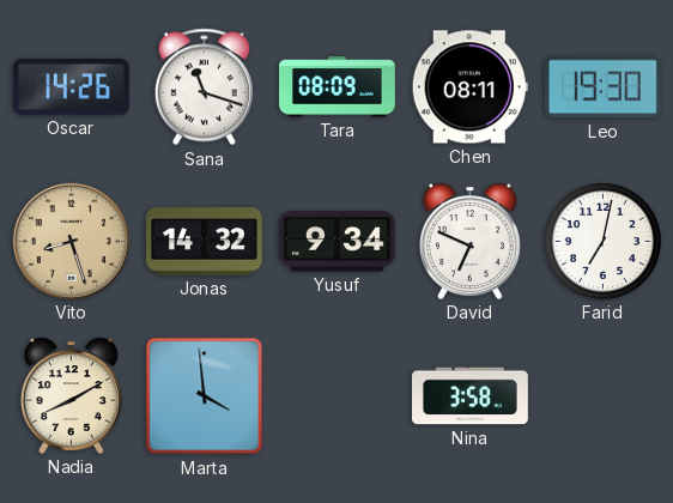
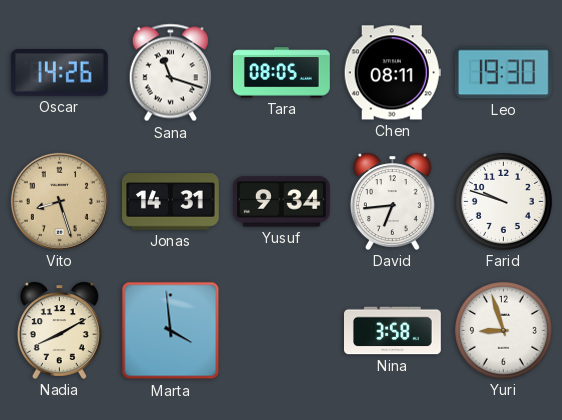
Tara: 08:09 -> 08:05 (282, 73)
Jonas: 14:32 -> 14:31 (171, 202)
David: 6:49 -> 6:44 (392, 201)
Farid: 7:02 -> 9:48 (503, 201)
Yuri: none -> 8:57 (503, 330)
